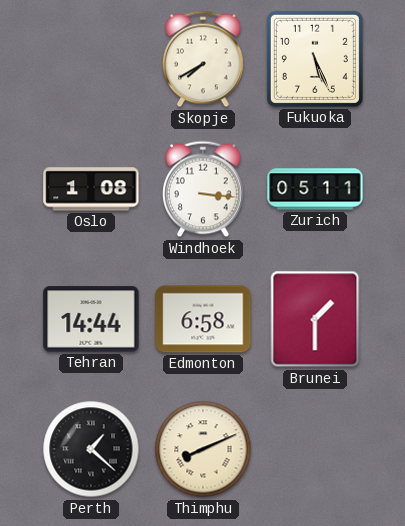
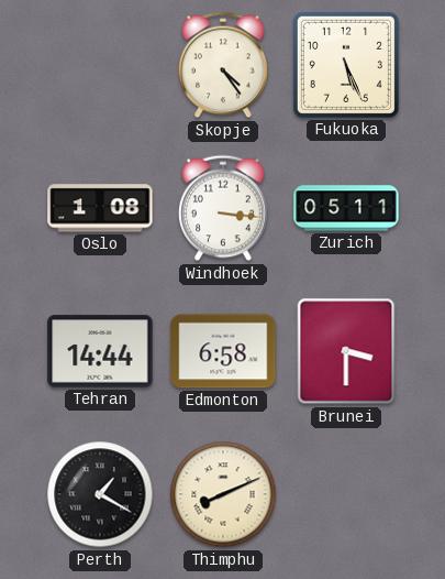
Skopje: 7:40 -> 4:24 (223, 65)
Brunei: 1:30 -> 3:30 (346, 351)
Perth: 1:22 -> 1:20 (100, 494)
